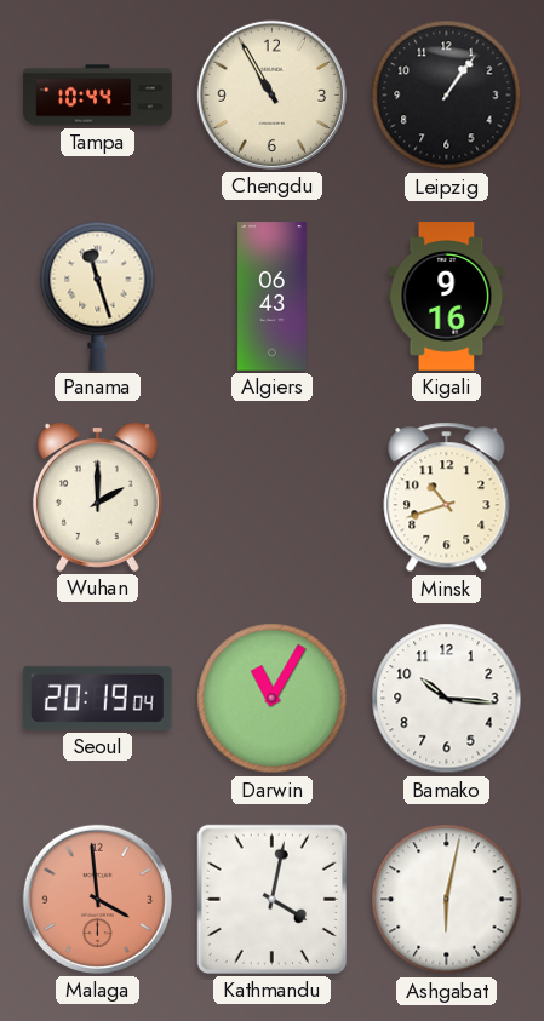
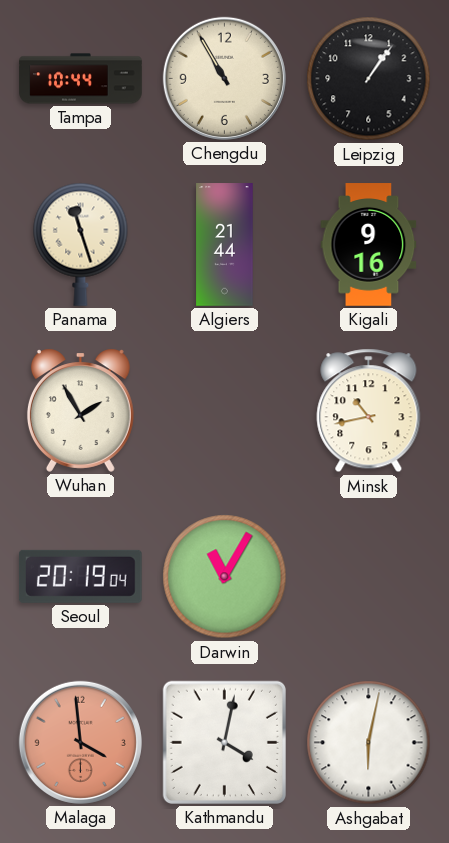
Algiers: 06:43 -> 21:44 (225, 245)
Wuhan: 2:00 -> 1:55 (80, 410)
Minsk: 10:42 -> 10:43 (369, 411)
Bamako: 10:16 -> none (447, 699)
